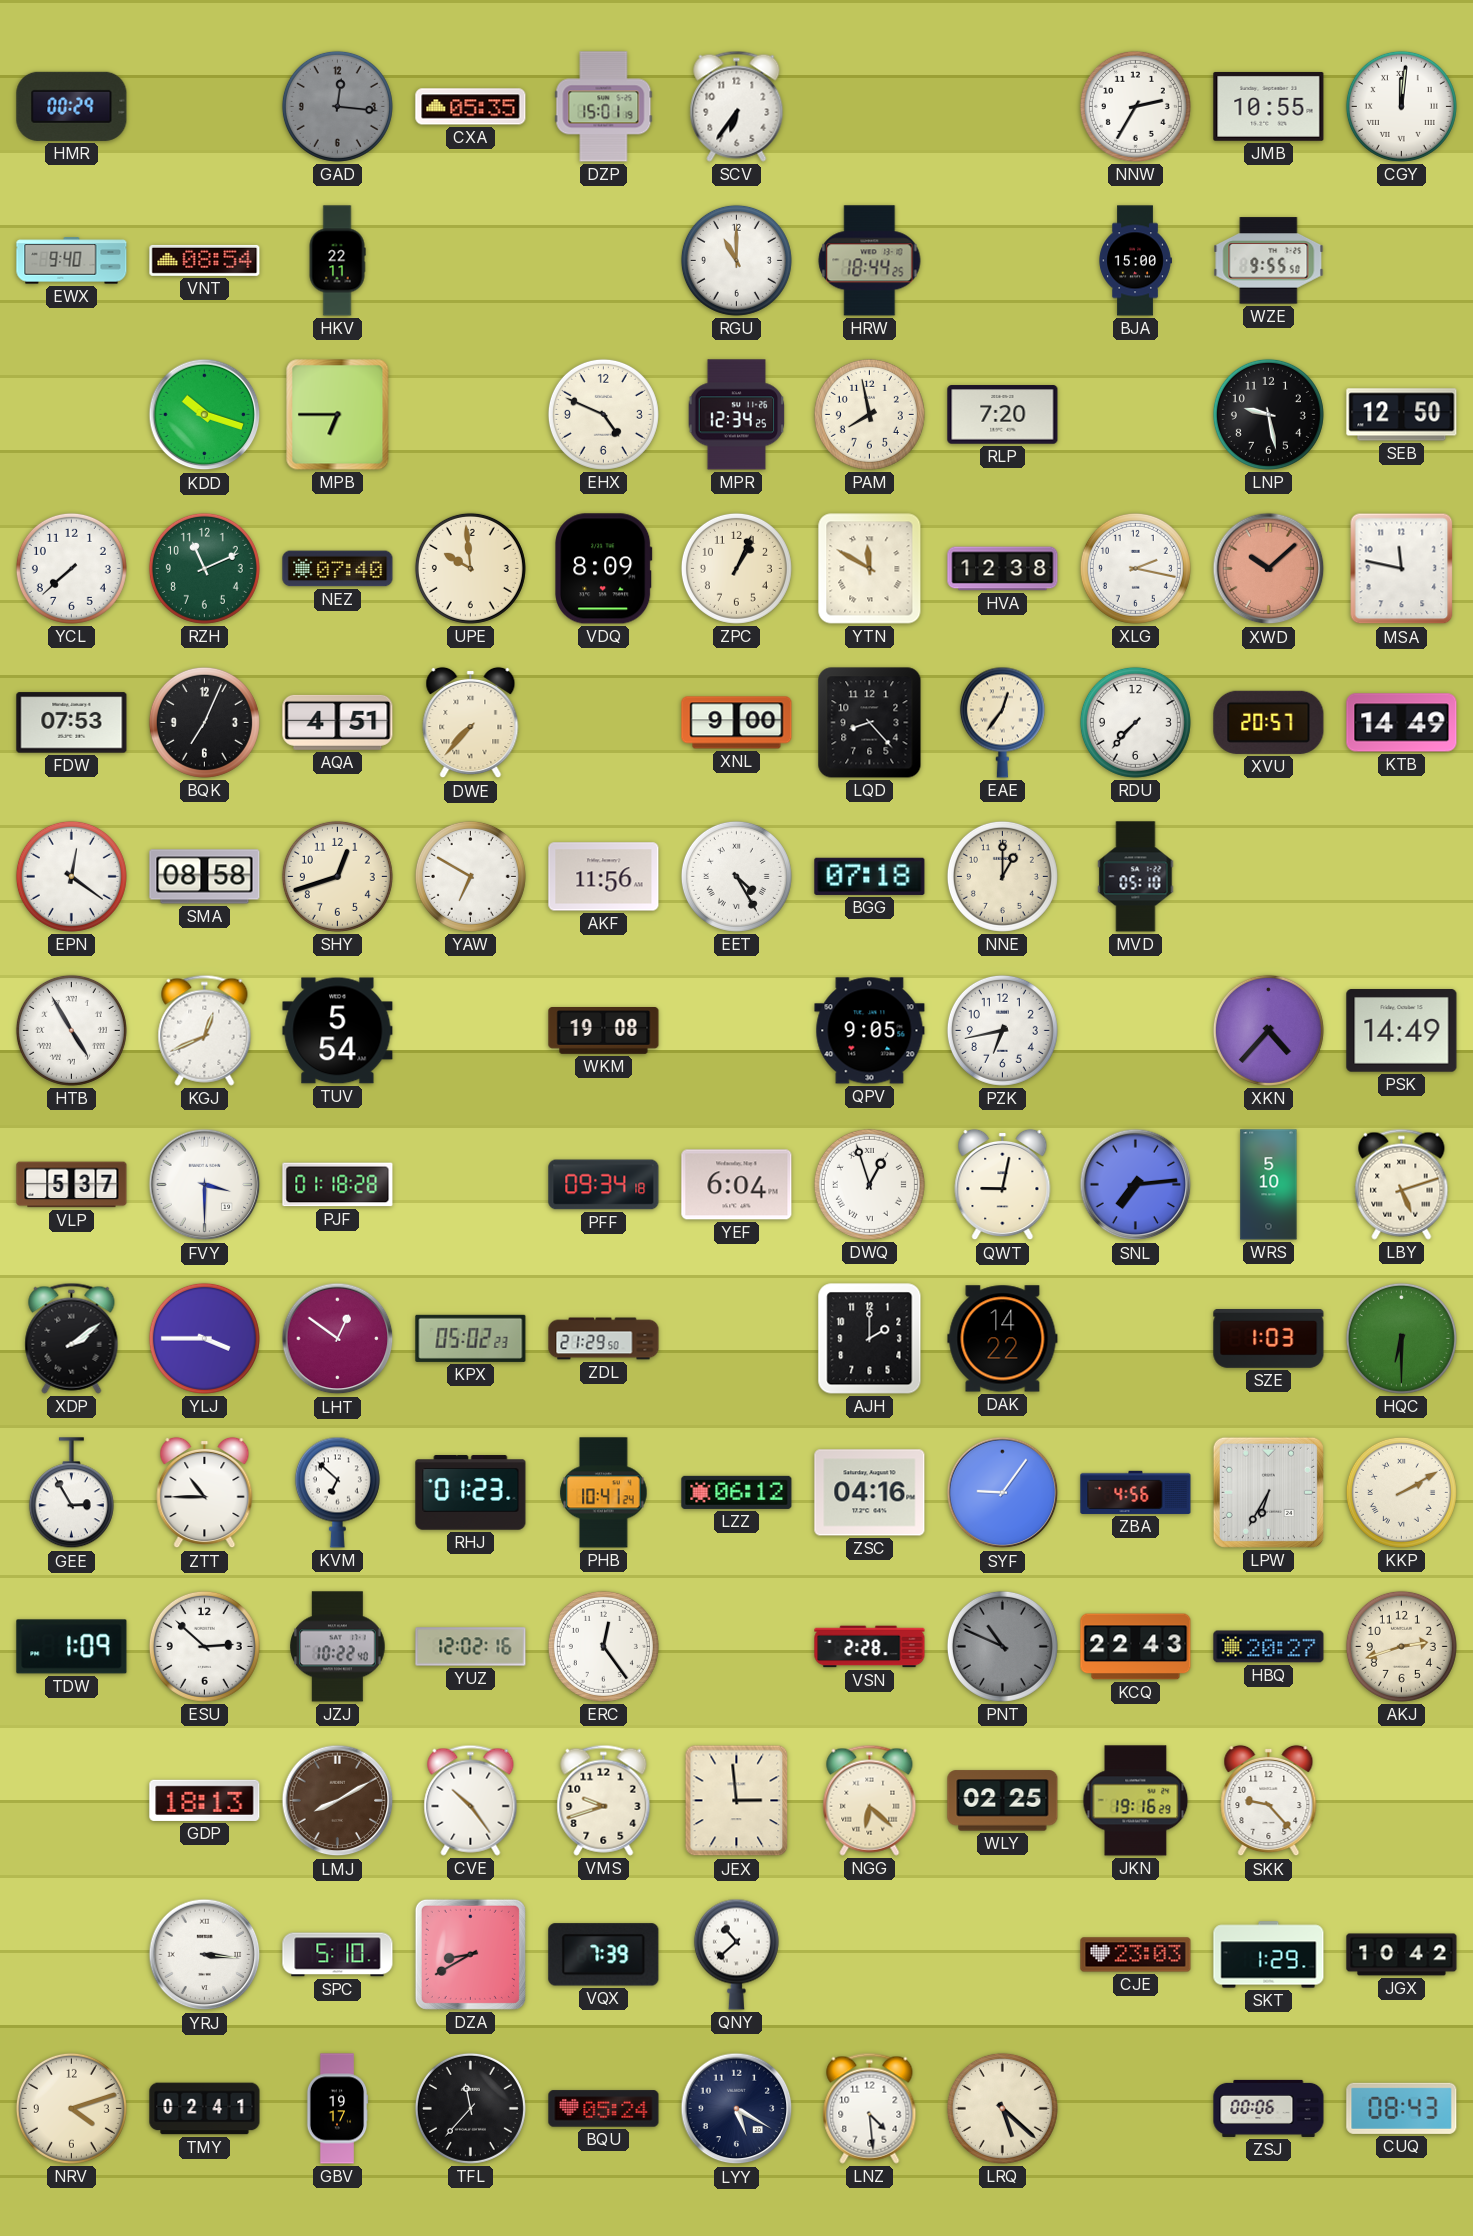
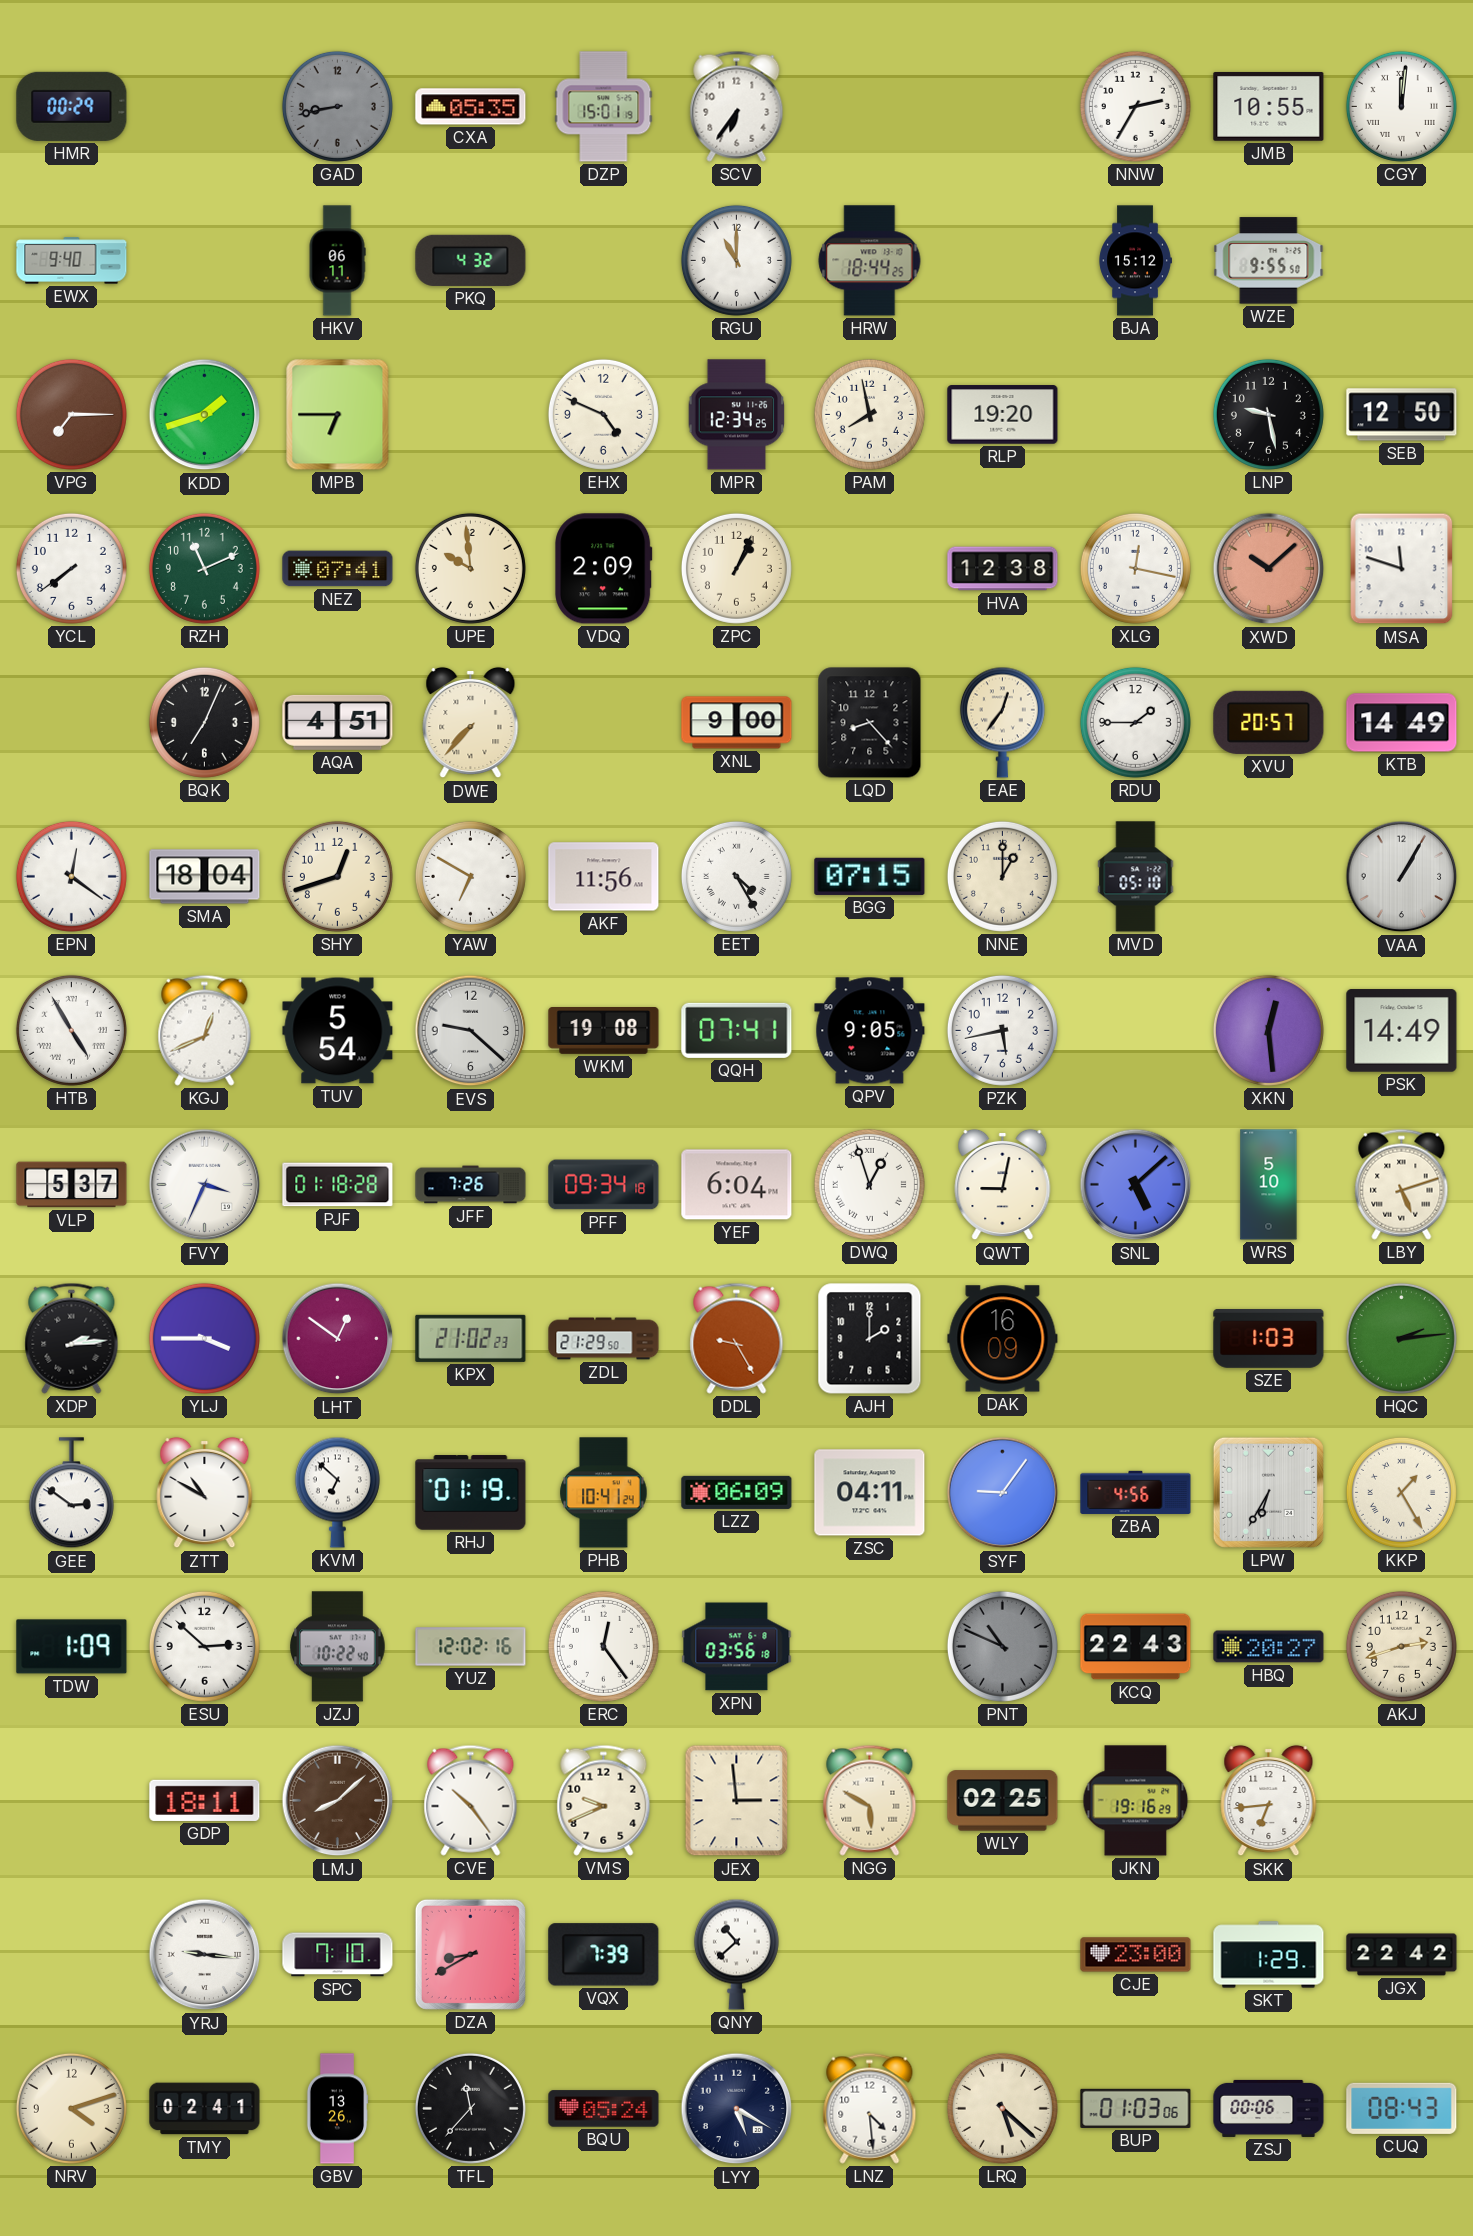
GAD: 12:16 -> 8:43 (337, 106)
VNT: 08:54 -> none (205, 260)
HKV: 22:11 -> 06:11 (337, 261)
PKQ: none -> 4:32 (471, 260)
BJA: 15:00 -> 15:12 (1135, 261)
VPG: none -> 7:15 (71, 414)
KDD: 10:18 -> 1:42 (205, 415)
RLP: 7:20 -> 19:20 (1003, 415)
YCL: 7:38 -> 7:39 (71, 568)
NEZ: 07:40 -> 07:41 (338, 569)
VDQ: 8:09 -> 2:09 (604, 569)
YTN: 11:50 -> none (870, 569)
XLG: 2:17 -> 12:17 (1135, 568)
MSA: 11:47 -> 11:48 (1402, 569)
FDW: 07:53 -> none (72, 723)
RDU: 7:37 -> 1:45 (1135, 722)
SMA: 08:58 -> 18:04 (205, 877)
BGG: 07:18 -> 07:15 (870, 876)
VAA: none -> 1:05 (1402, 877)
EVS: none -> 9:22 (471, 1031)
QQH: none -> 07:41 (737, 1030)
PZK: 6:43 -> 5:43 (1002, 1030)
XKN: 4:37 -> 12:29 (1268, 1030)
FVY: 3:30 -> 3:34 (205, 1185)
JFF: none -> 7:26 (471, 1185)
SNL: 7:14 -> 5:08 (1136, 1185)
XDP: 2:09 -> 2:14 (72, 1338)
KPX: 05:02 -> 21:02 (471, 1338)
DDL: none -> 9:25 (737, 1338)
DAK: 14:22 -> 16:09 (1003, 1339)
HQC: 6:30 -> 2:14 (1401, 1338)
GEE: 2:55 -> 2:51 (71, 1493)
ZTT: 10:45 -> 10:50 (205, 1493)
RHJ: 01:23 -> 01:19 (471, 1493)
LZZ: 06:12 -> 06:09 (737, 1492)
ZSC: 04:16 -> 04:11 (870, 1493)
KKP: 2:10 -> 1:25 (1401, 1492)
XPN: none -> 03:56 (737, 1647)
VSN: 2:28 -> none (870, 1647)
GDP: 18:13 -> 18:11 (205, 1800)
LMJ: 8:10 -> 8:08 (338, 1801)
VMS: 9:42 -> 9:41 (604, 1800)
NGG: 6:22 -> 5:50 (870, 1800)
SKK: 9:23 -> 6:44 (1269, 1801)
YRJ: 3:16 -> 9:16 (205, 1955)
SPC: 5:10 -> 7:10 (338, 1955)
CJE: 23:03 -> 23:00 (1136, 1955)
JGX: 10:42 -> 22:42 (1402, 1955)
GBV: 19:17 -> 13:26 (337, 2109)
BUP: none -> 01:03 (1136, 2108)
